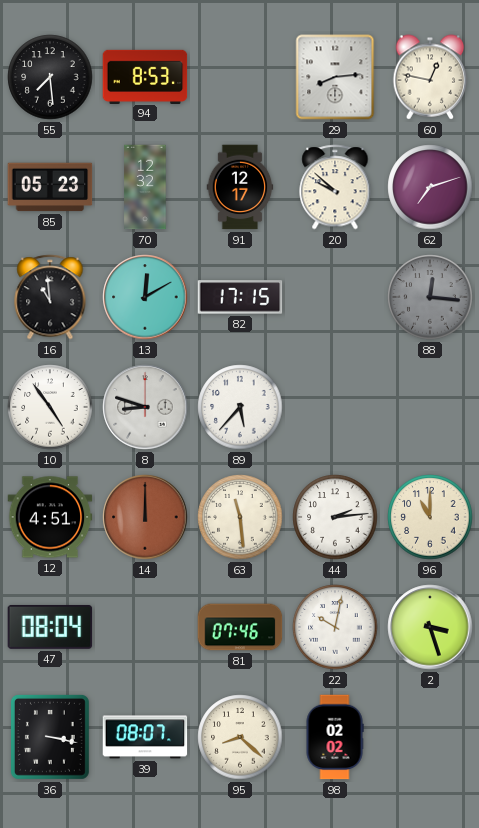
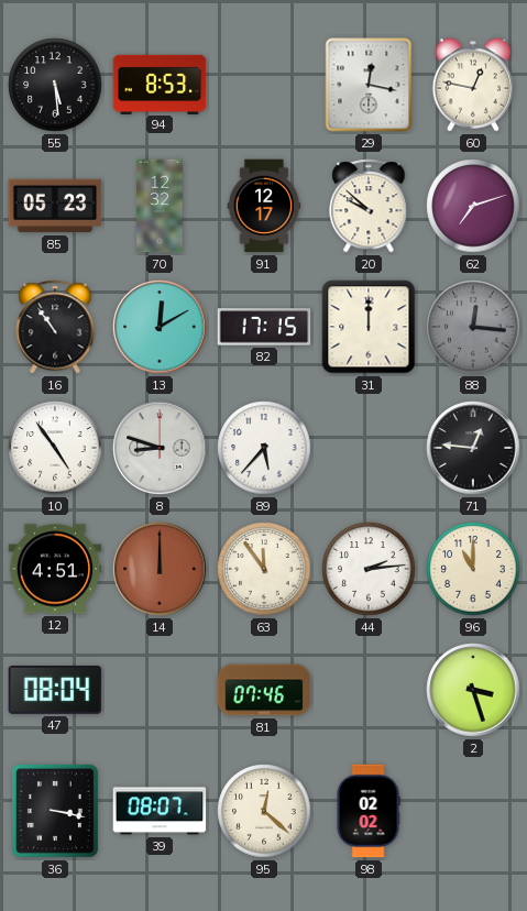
55: 7:29 -> 5:29 (55, 85)
29: 8:14 -> 12:17 (369, 85)
16: 10:59 -> 10:54 (55, 327)
31: none -> 12:00 (369, 327)
71: none -> 12:46 (473, 448)
63: 11:29 -> 11:54 (264, 569)
22: 10:02 -> none (335, 627)
95: 8:22 -> 12:22 (264, 811)
